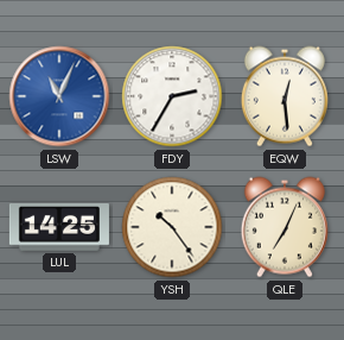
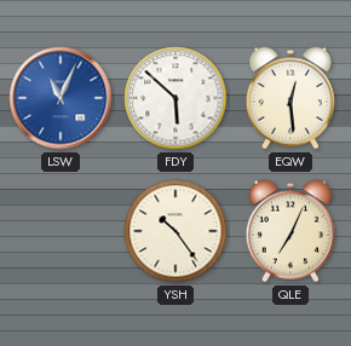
FDY: 2:35 -> 5:52 (175, 98)
LUL: 14:25 -> none (59, 228)
